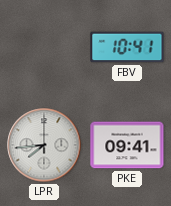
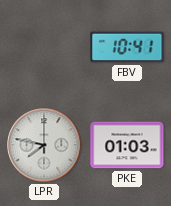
LPR: 7:44 -> 7:47 (44, 145)
PKE: 09:41 -> 01:03 (127, 145)
